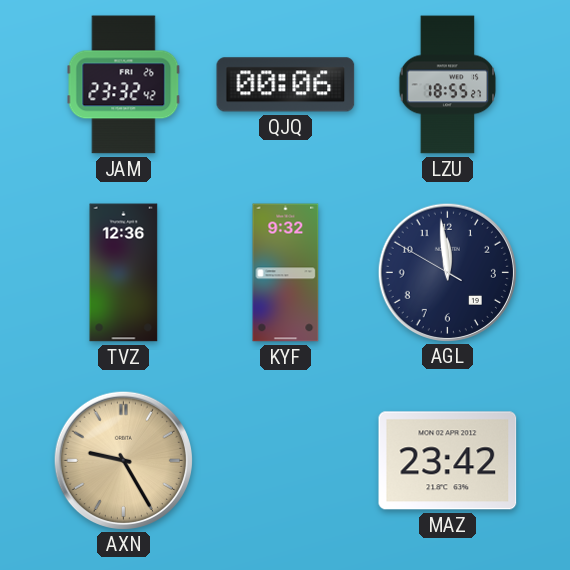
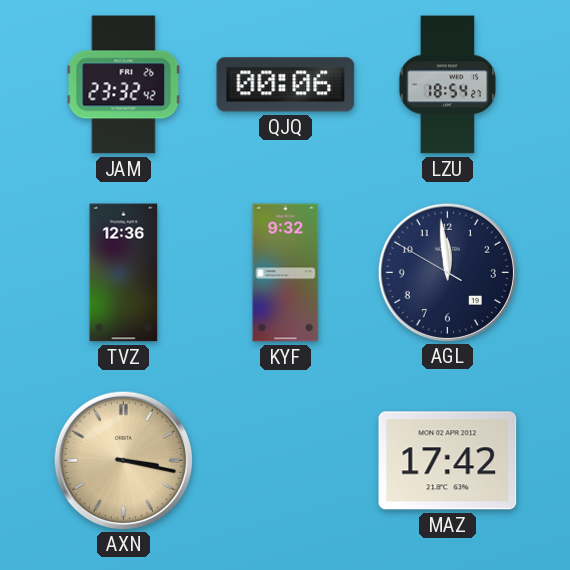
LZU: 18:55 -> 18:54 (448, 85)
AXN: 9:25 -> 3:17 (123, 460)
MAZ: 23:42 -> 17:42 (448, 461)
